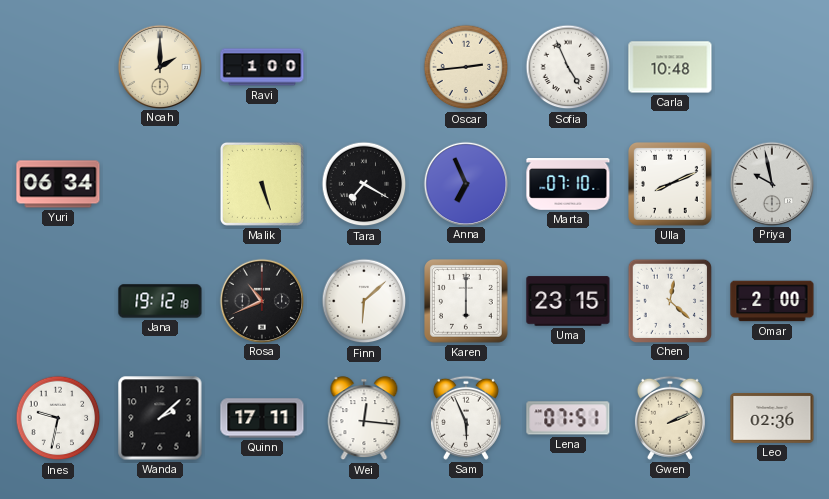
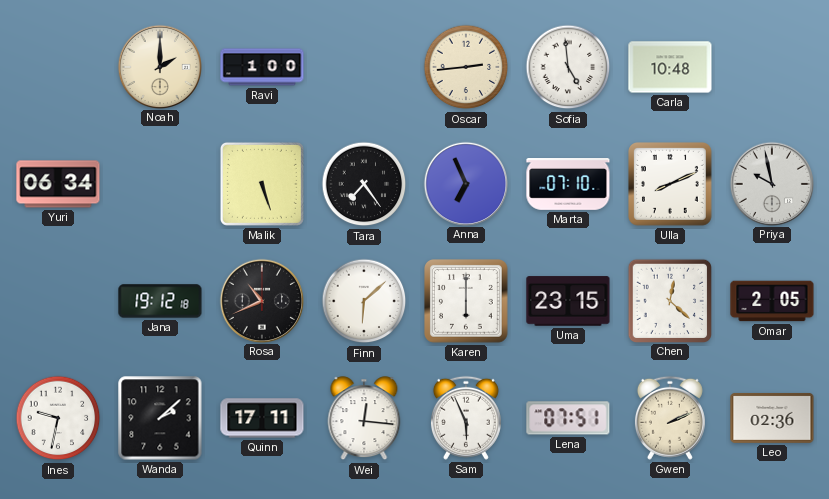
Sofia: 4:56 -> 4:59 (568, 67)
Tara: 7:20 -> 7:24 (364, 184)
Omar: 2:00 -> 2:05 (772, 301)
